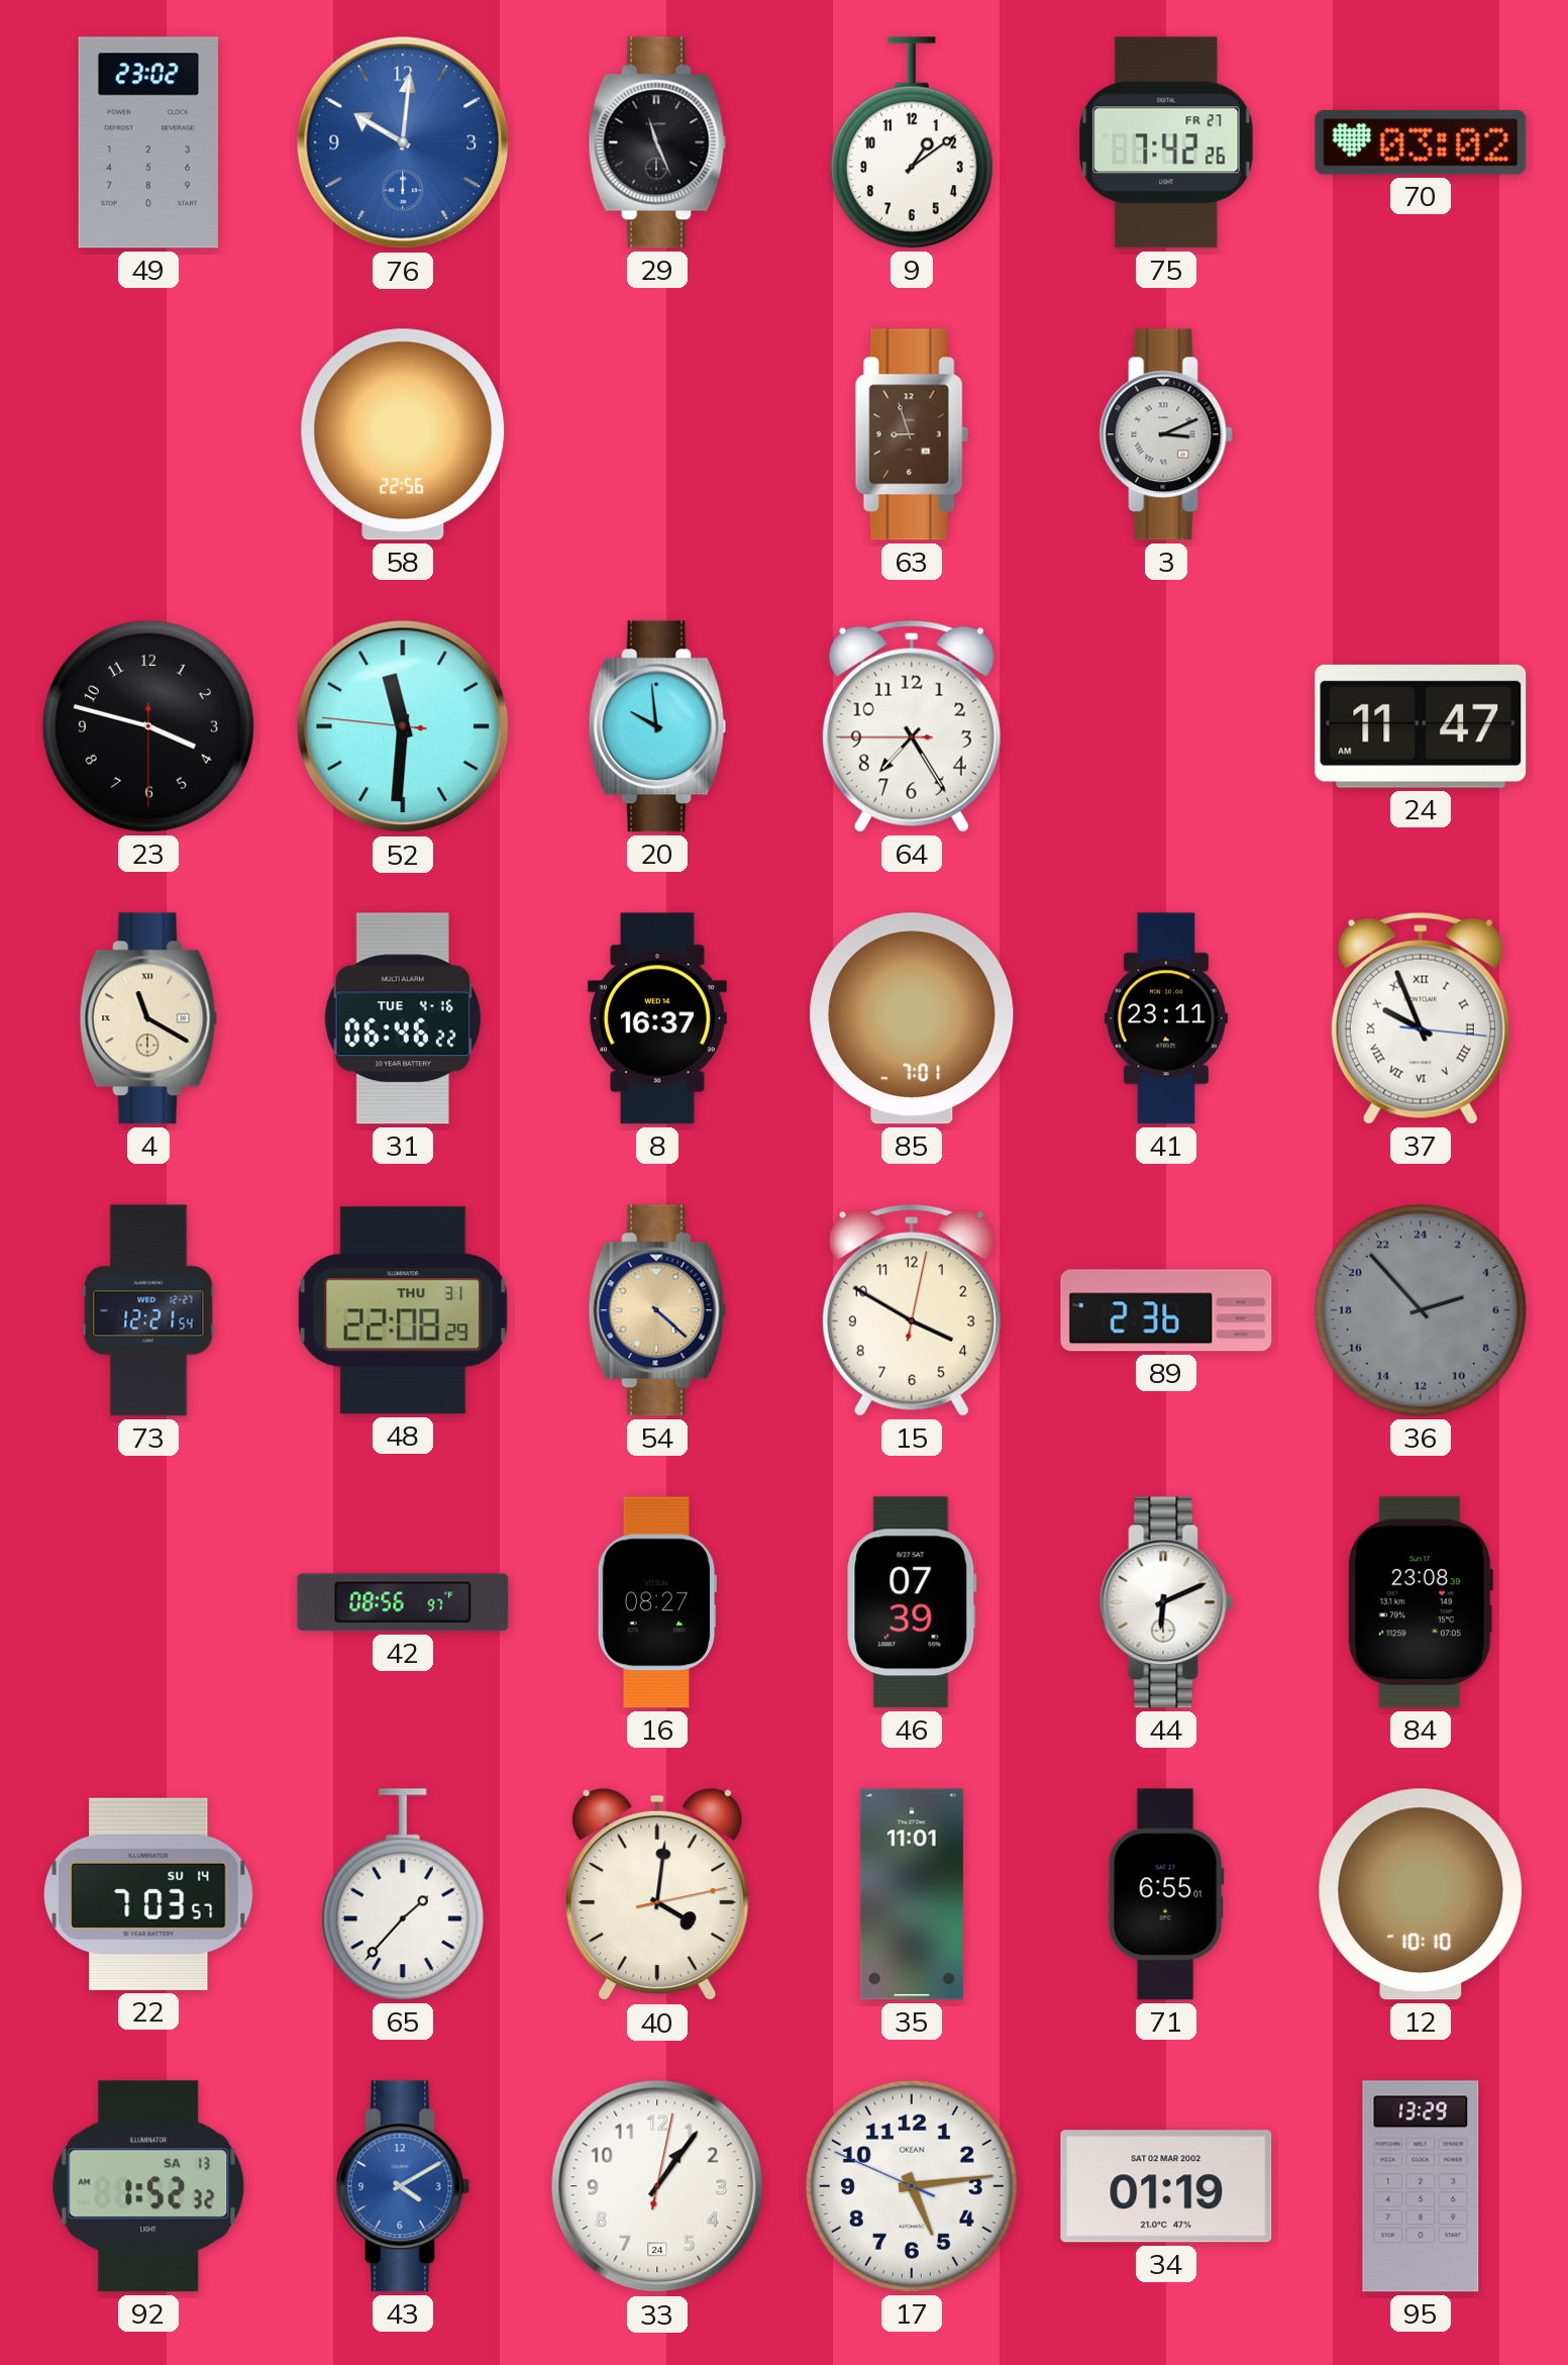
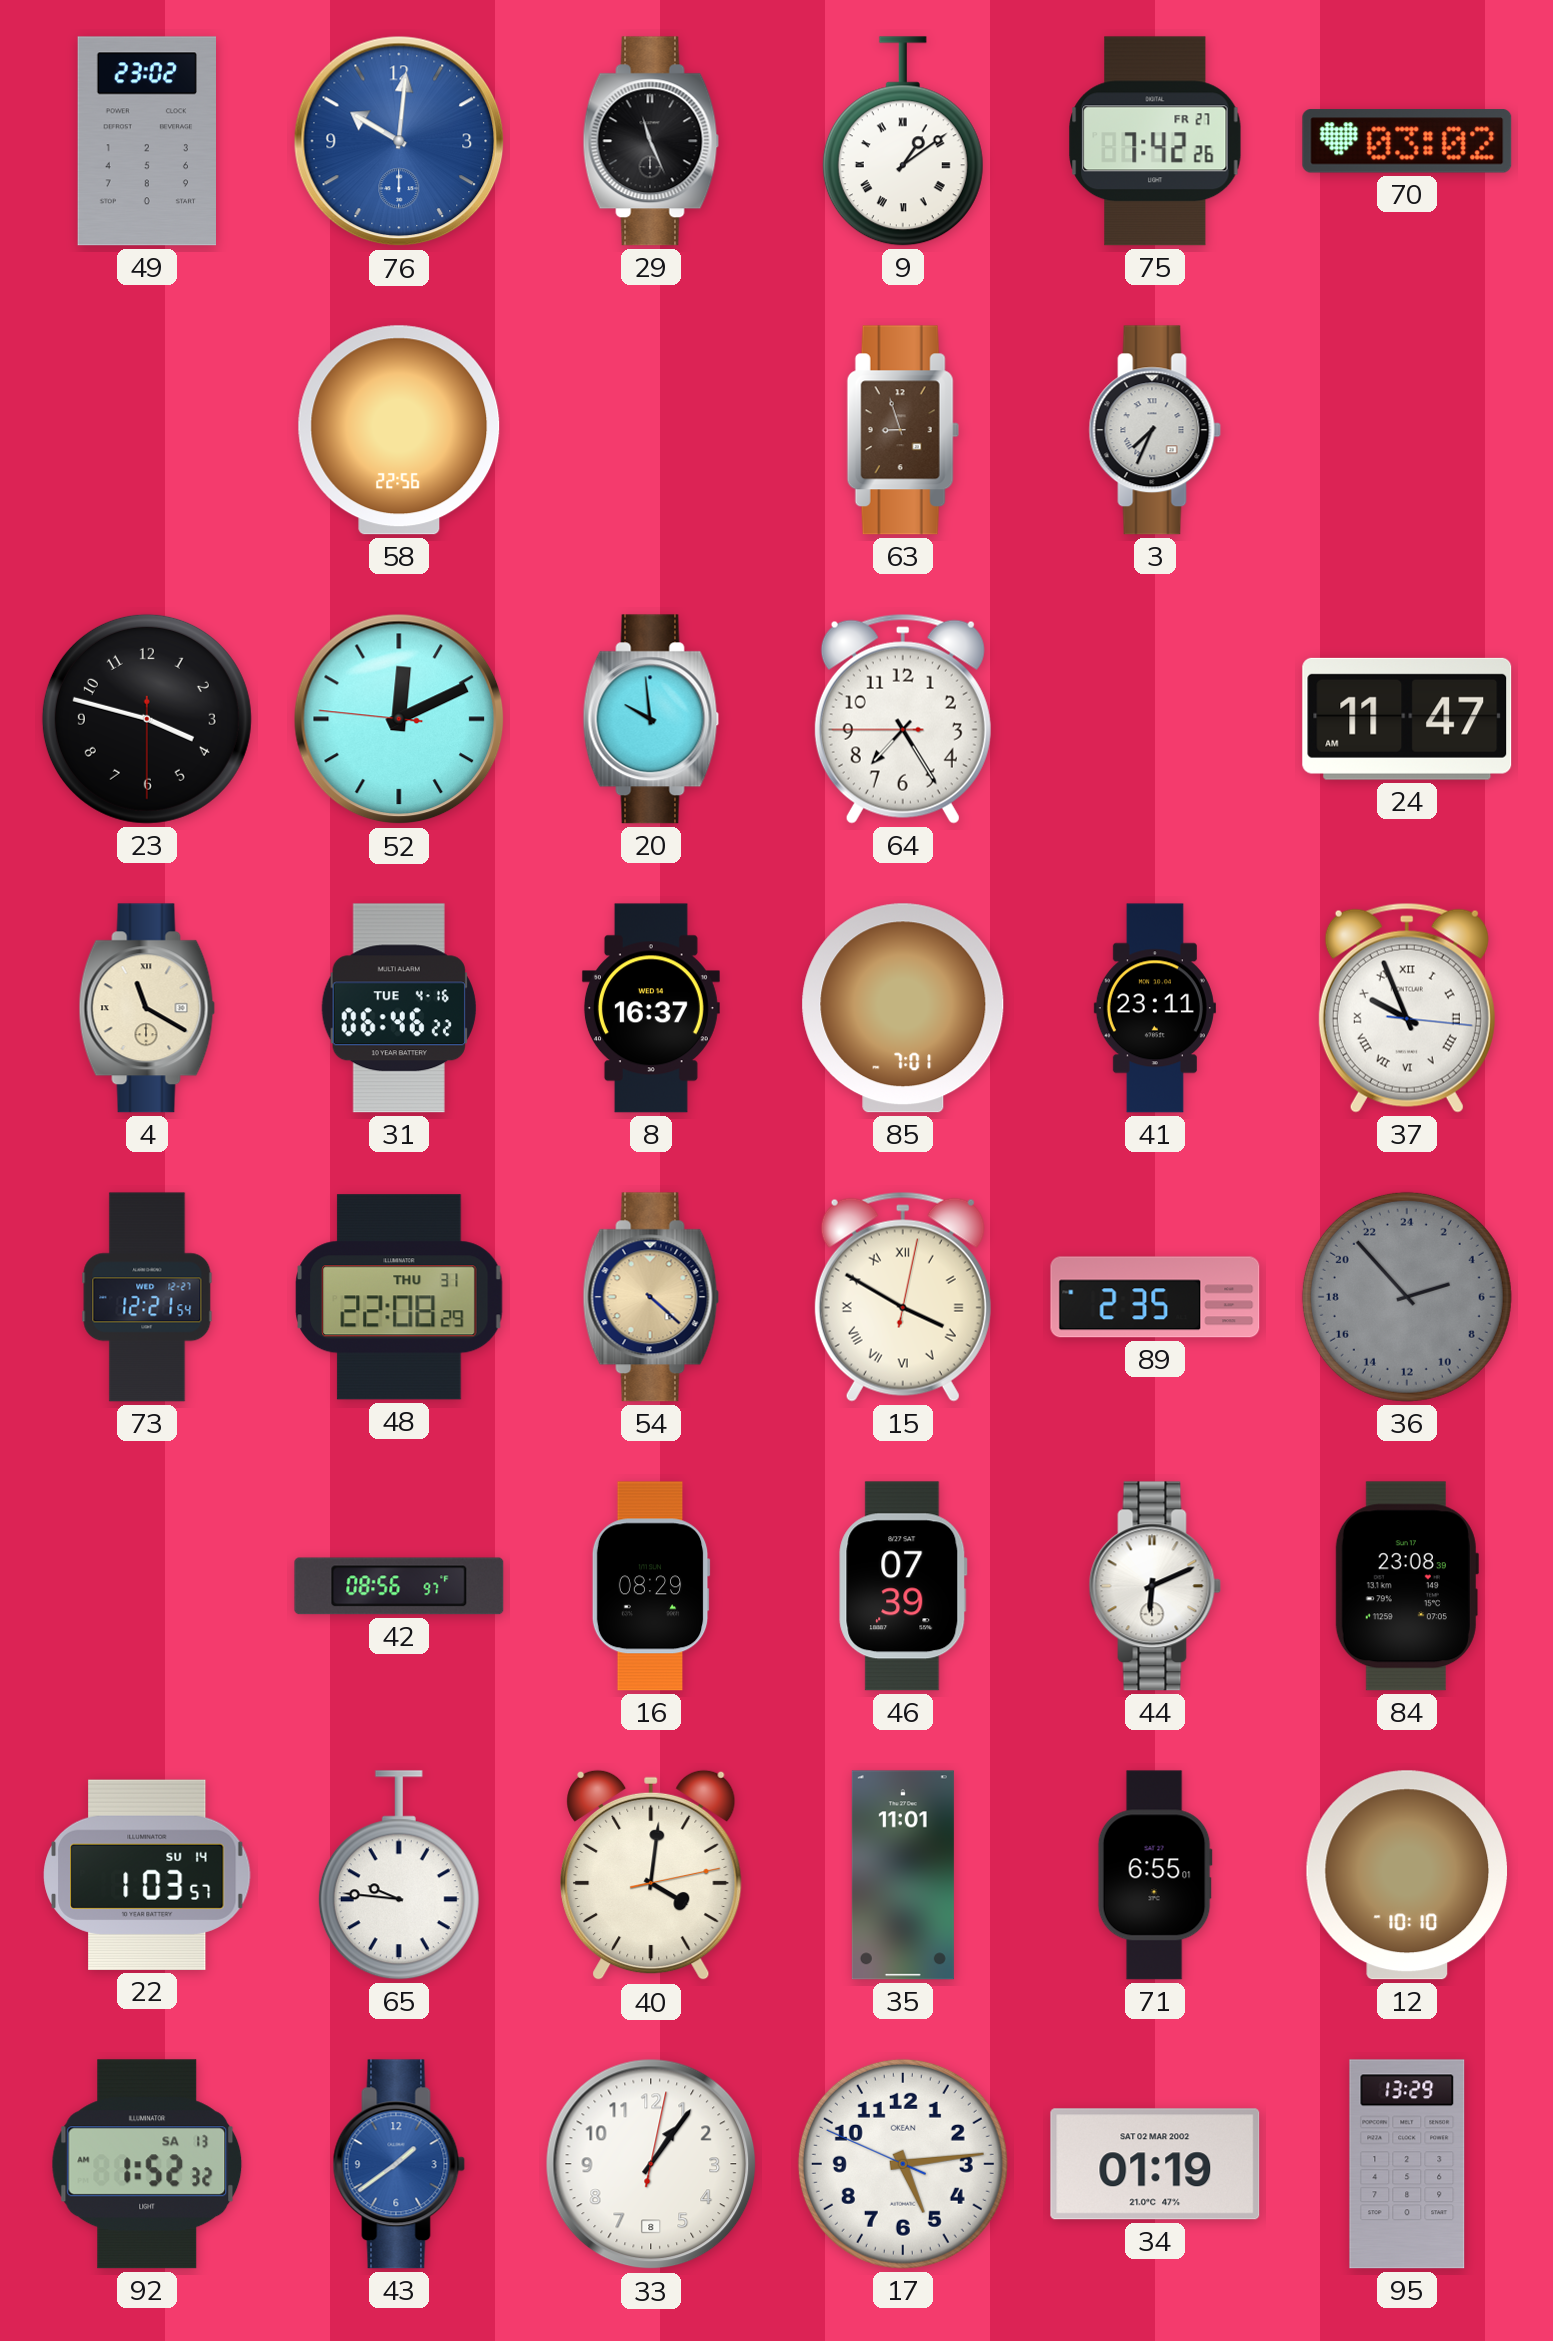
9 numerals: Arabic -> Roman (903, 141)
3: 3:11 -> 7:34 (1155, 430)
52: 11:30 -> 12:10 (399, 719)
15 numerals: Arabic -> Roman (903, 1297)
89: 2:36 -> 2:35 (1155, 1297)
16: 08:27 -> 08:29 (651, 1586)
22: 7:03 -> 1:03 (147, 1875)
65: 1:37 -> 9:46 (399, 1875)
43: 4:10 -> 1:39 (399, 2164)
33 date: 24 -> 8 (651, 2164)
